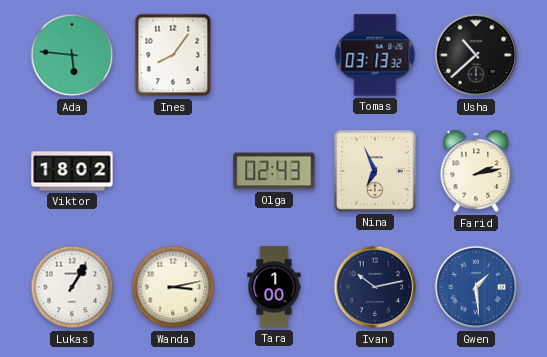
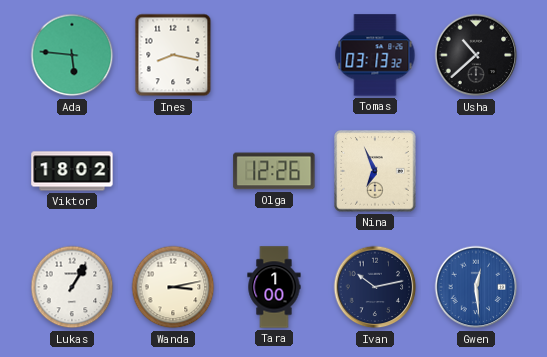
Ines: 8:06 -> 8:17 (173, 55)
Olga: 02:43 -> 12:26 (274, 171)
Farid: 2:13 -> none (476, 171)
Gwen: 1:29 -> 12:29 (476, 287)
